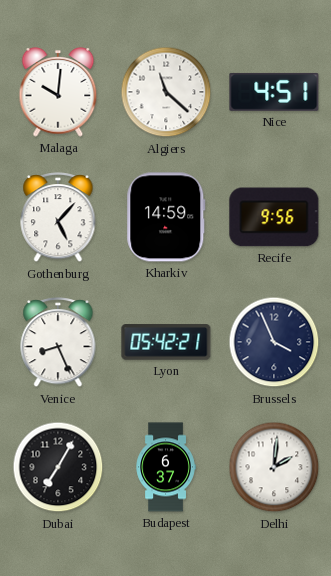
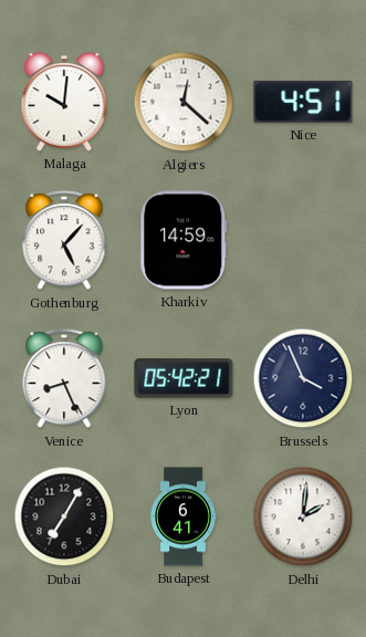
Algiers: 11:22 -> 12:22 (184, 102)
Recife: 9:56 -> none (274, 217)
Budapest: 6:37 -> 6:41 (184, 516)
